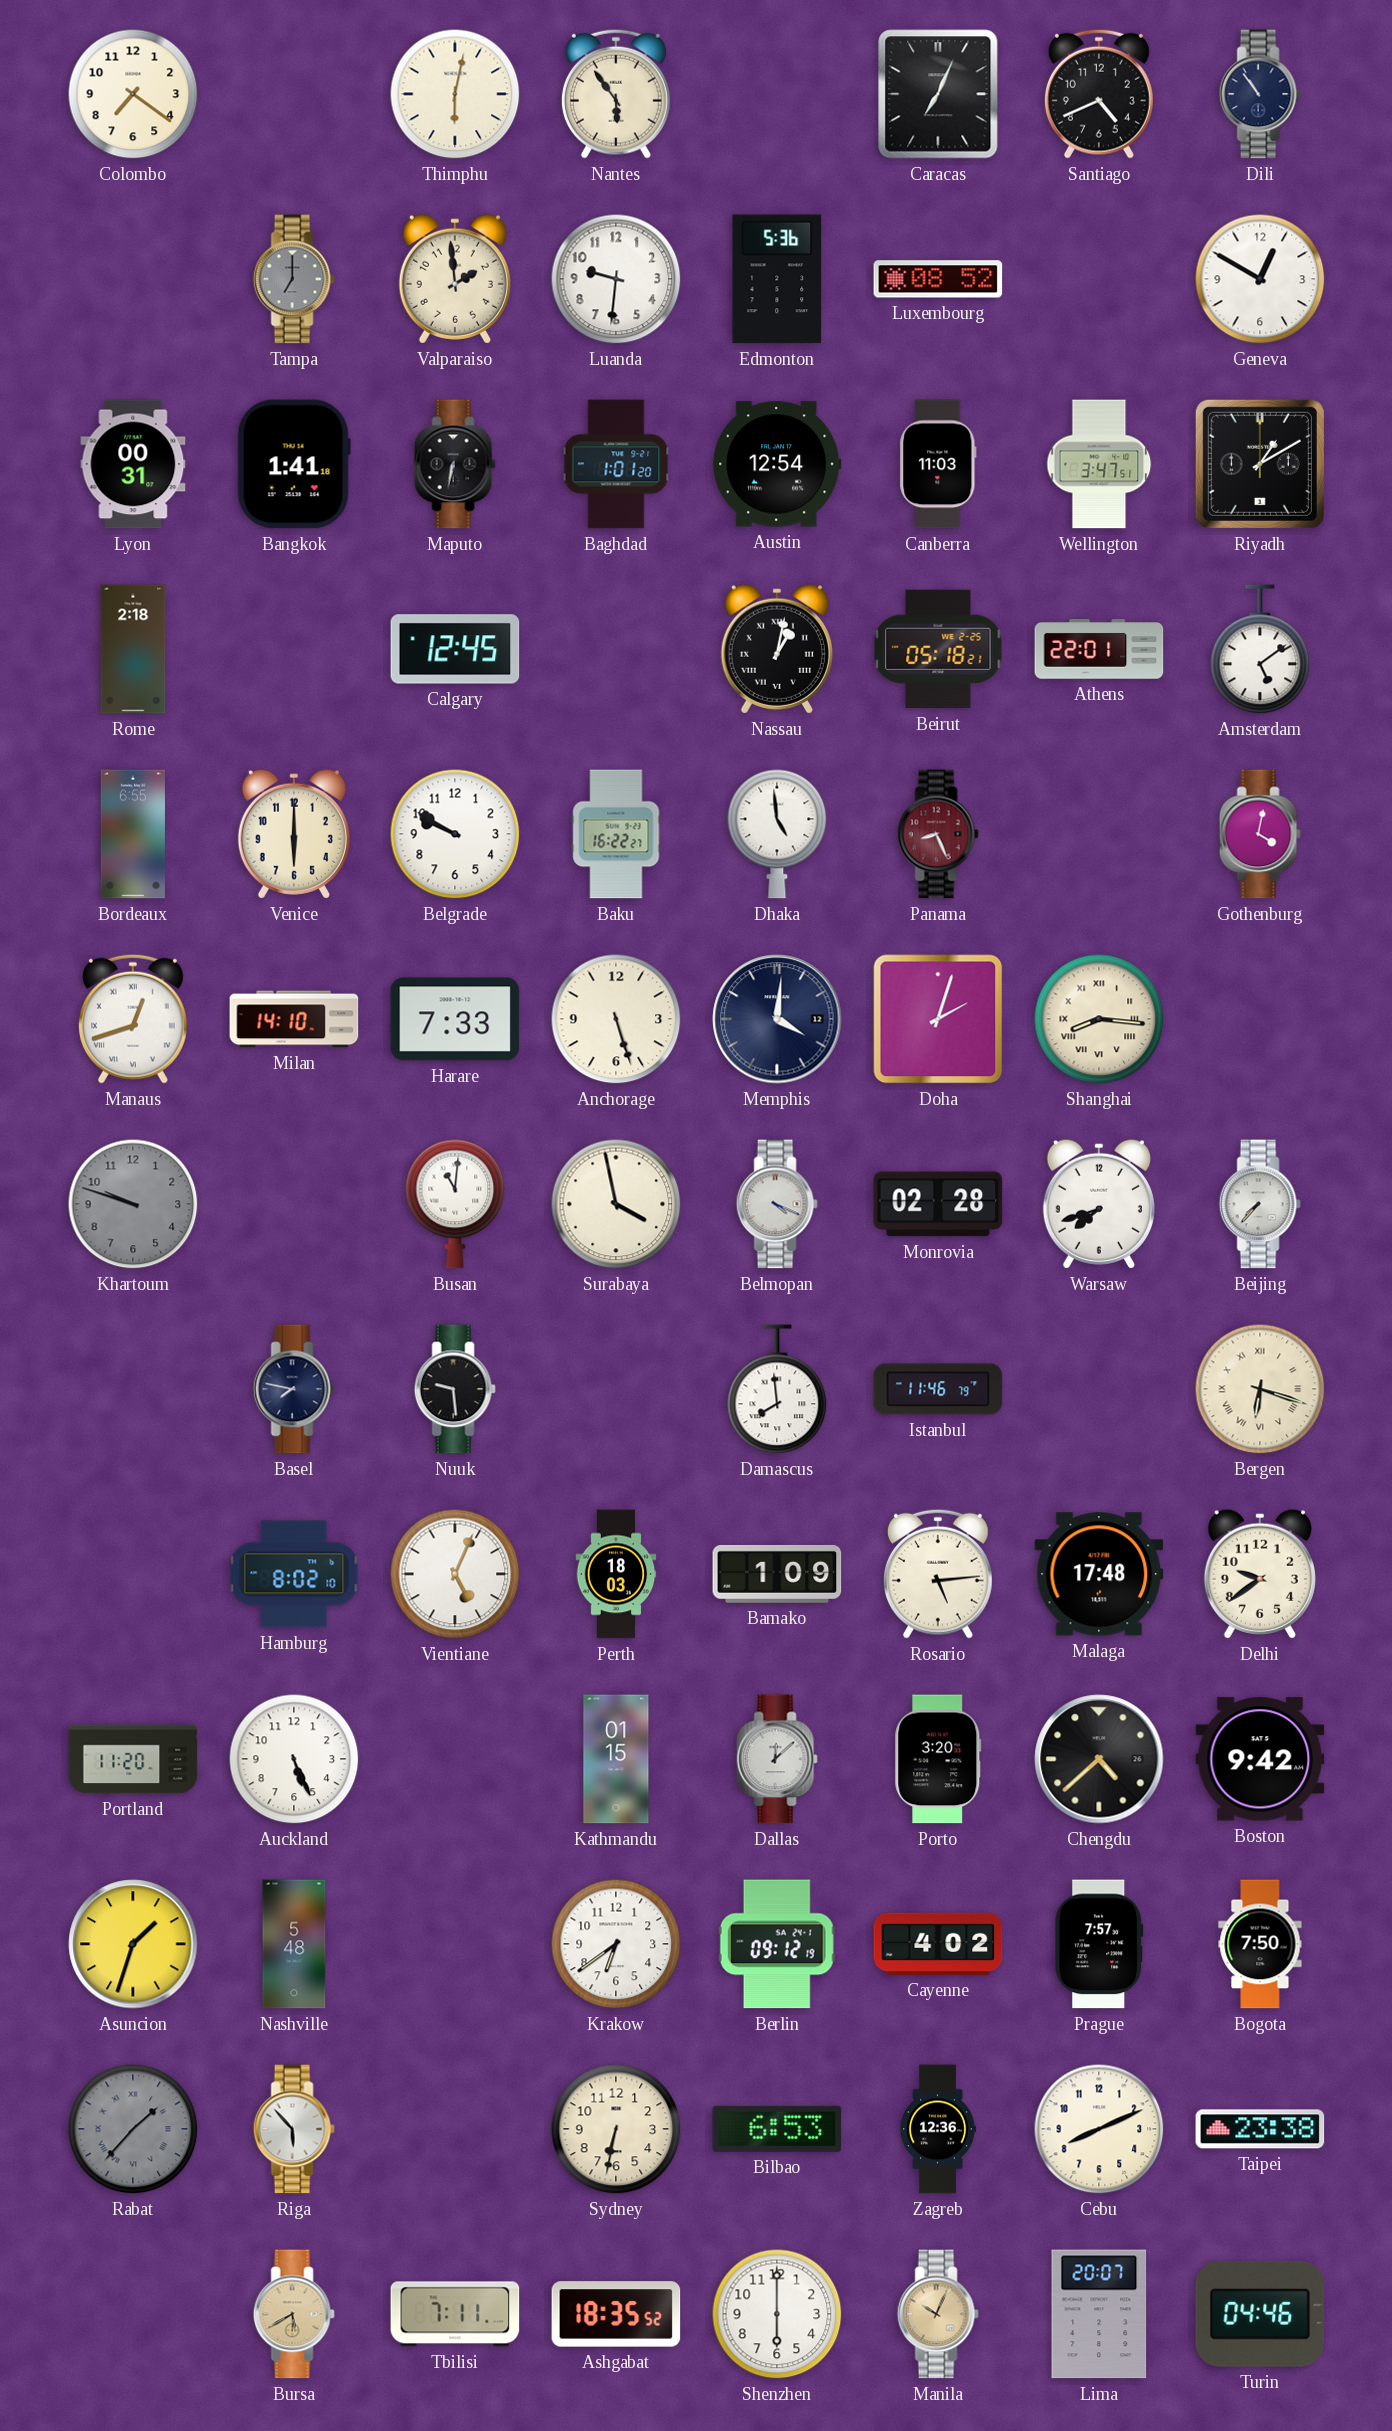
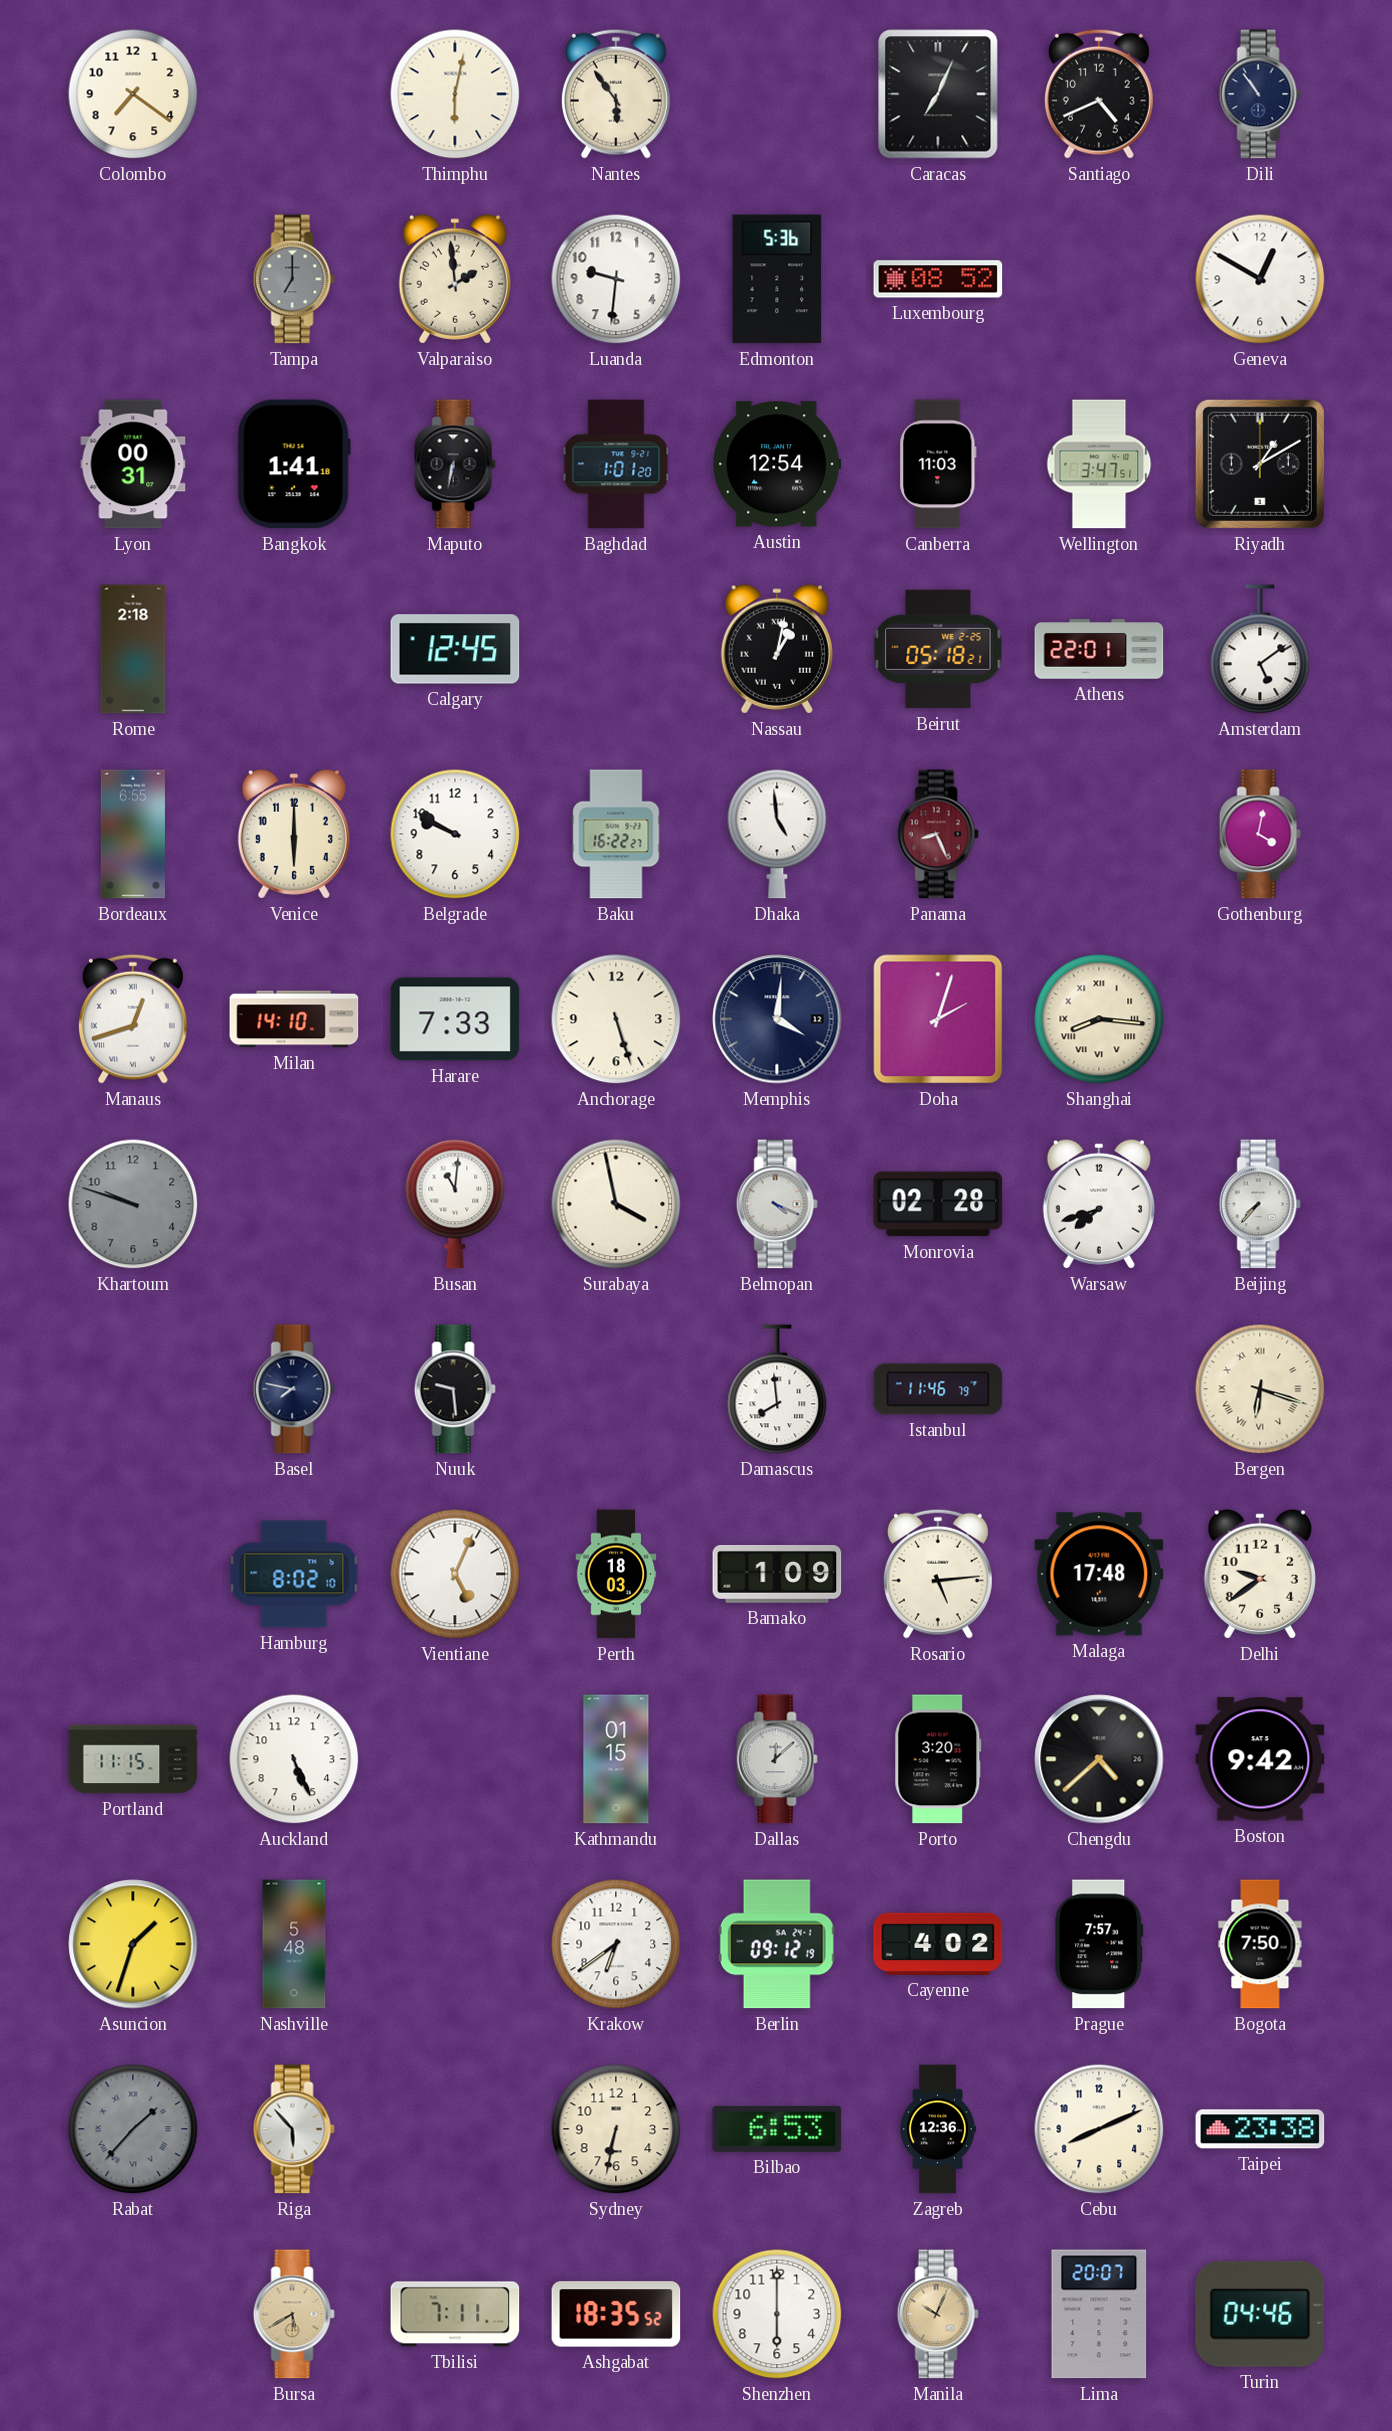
Portland: 11:20 -> 11:15 (133, 1759)
